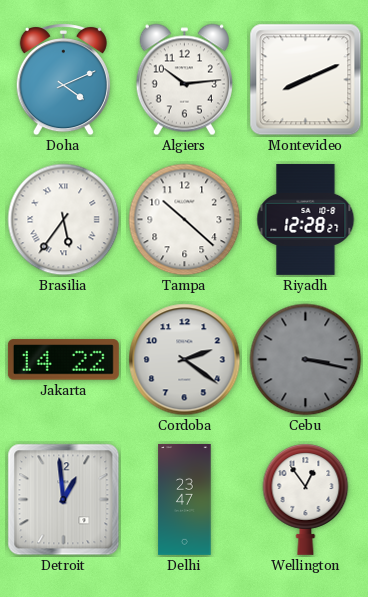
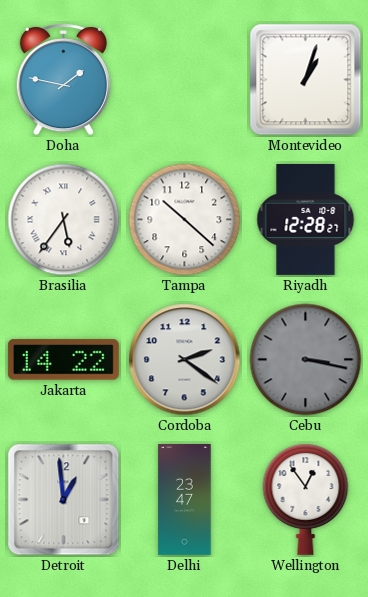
Doha: 4:11 -> 1:47 (63, 80)
Algiers: 10:14 -> none (184, 80)
Montevideo: 8:11 -> 1:03 (306, 80)
